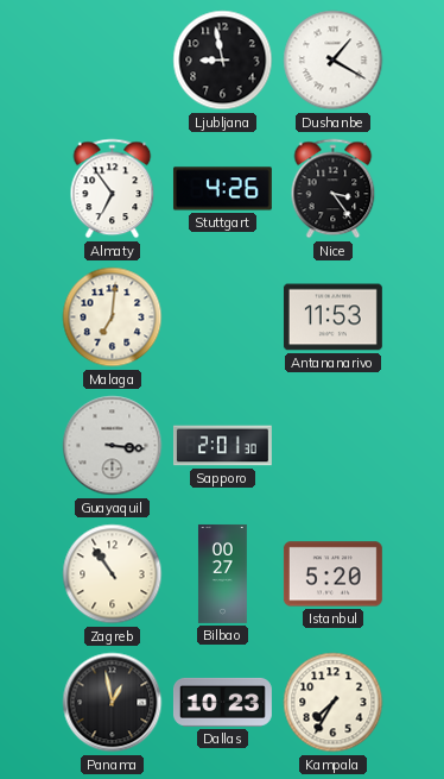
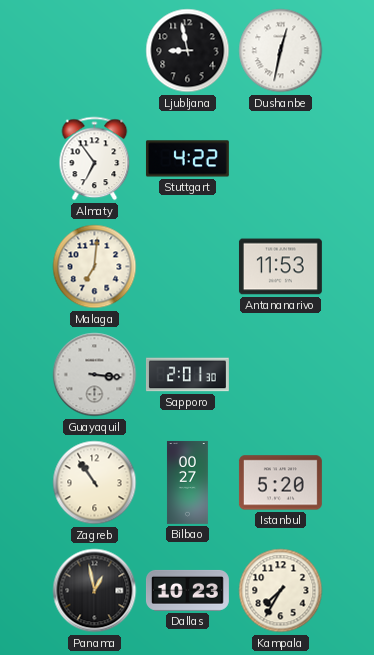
Dushanbe: 1:20 -> 12:32 (281, 51)
Stuttgart: 4:26 -> 4:22 (187, 159)
Nice: 3:24 -> none (334, 189)
